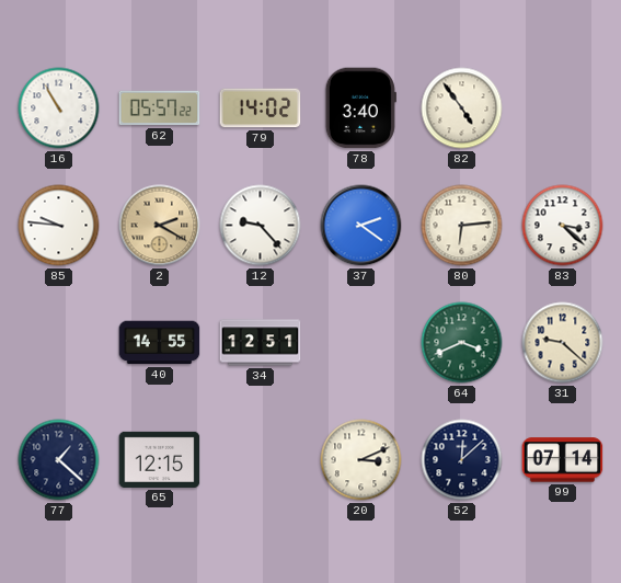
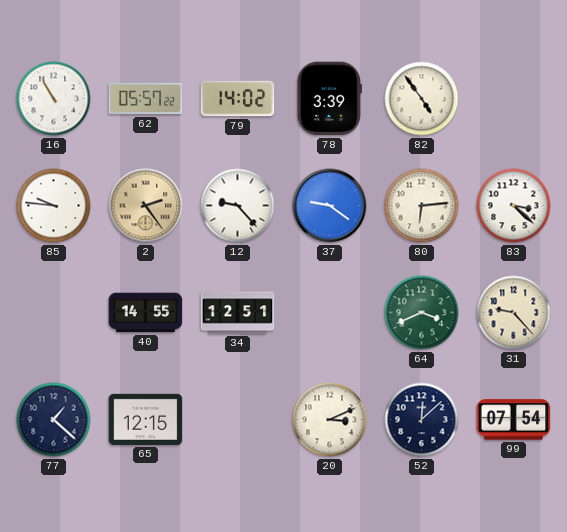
78: 3:40 -> 3:39 (329, 99)
2: 2:20 -> 2:24 (146, 206)
37: 2:21 -> 9:21 (330, 206)
31: 9:22 -> 9:23 (514, 313)
99: 07:14 -> 07:54 (514, 420)
